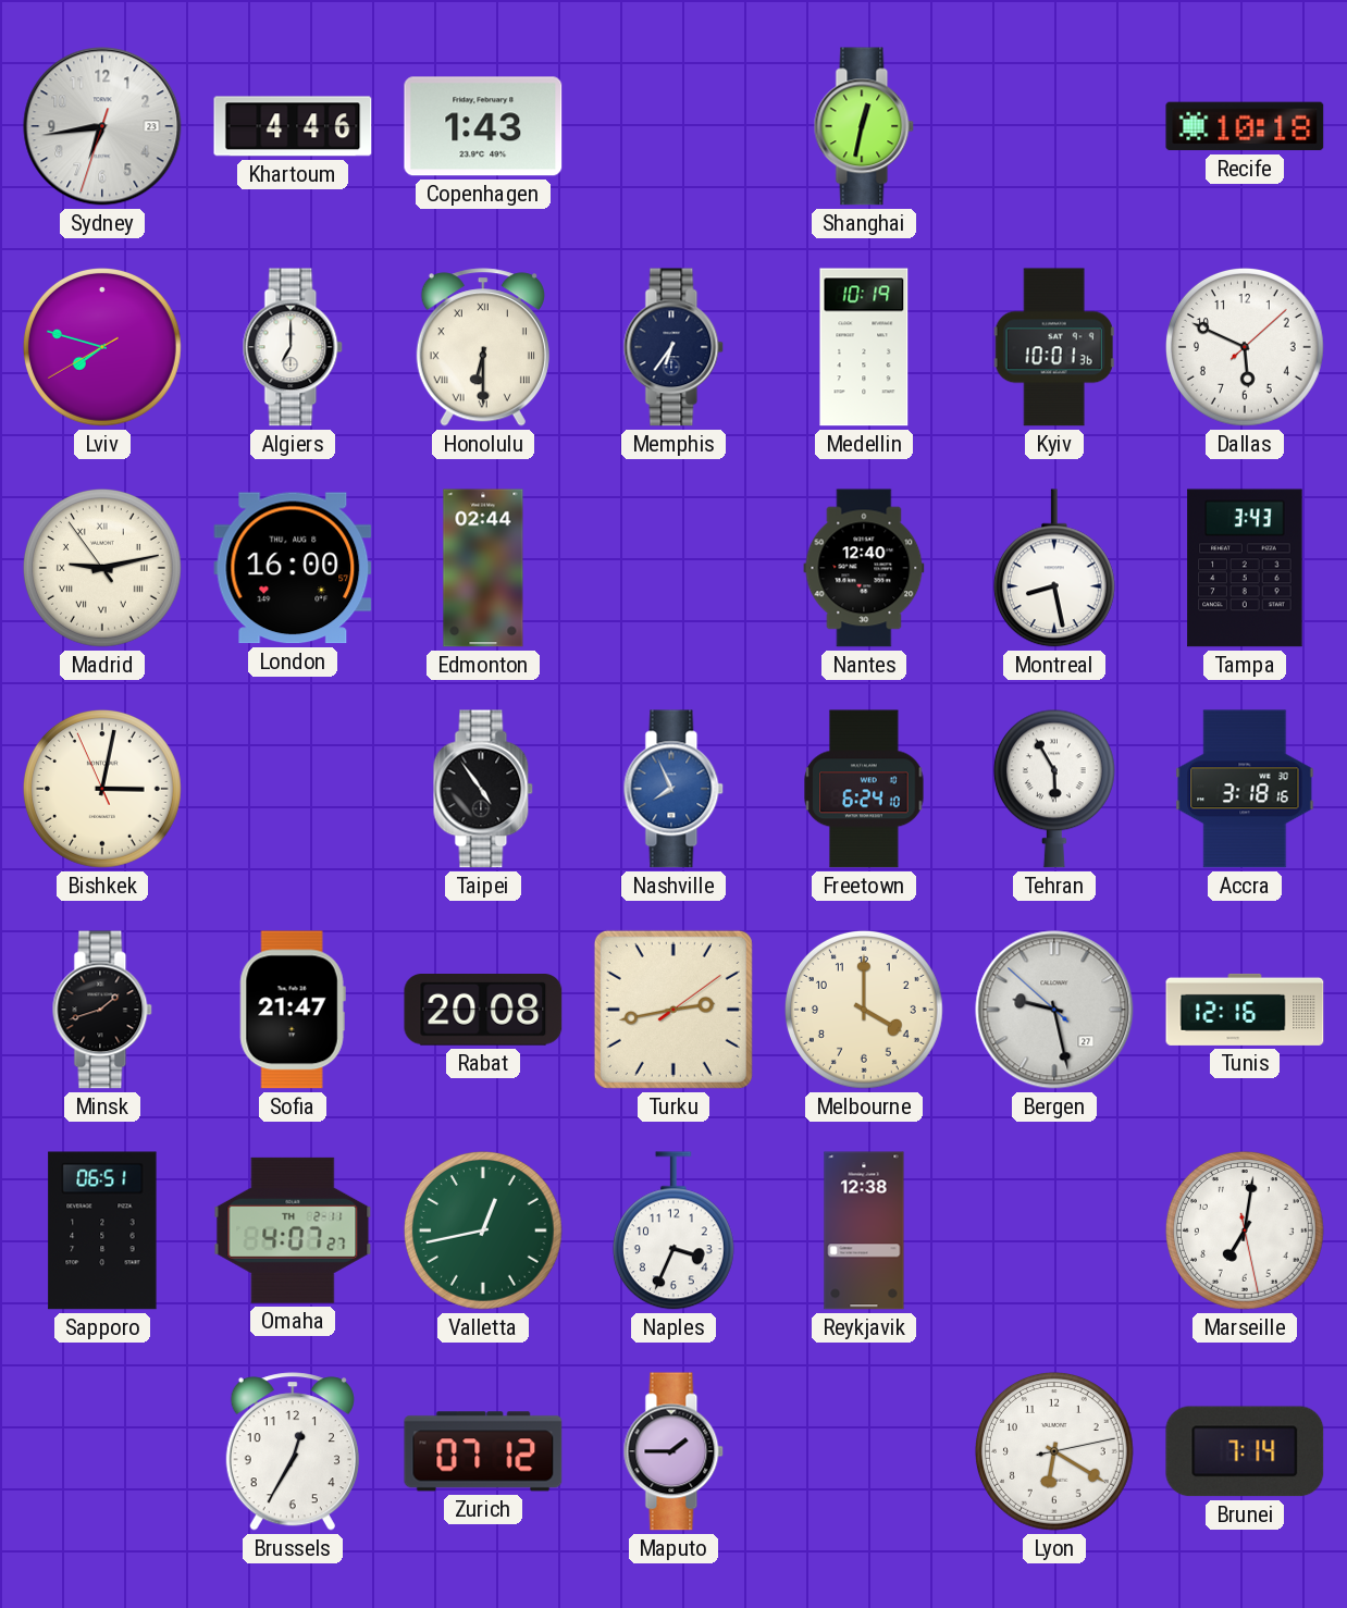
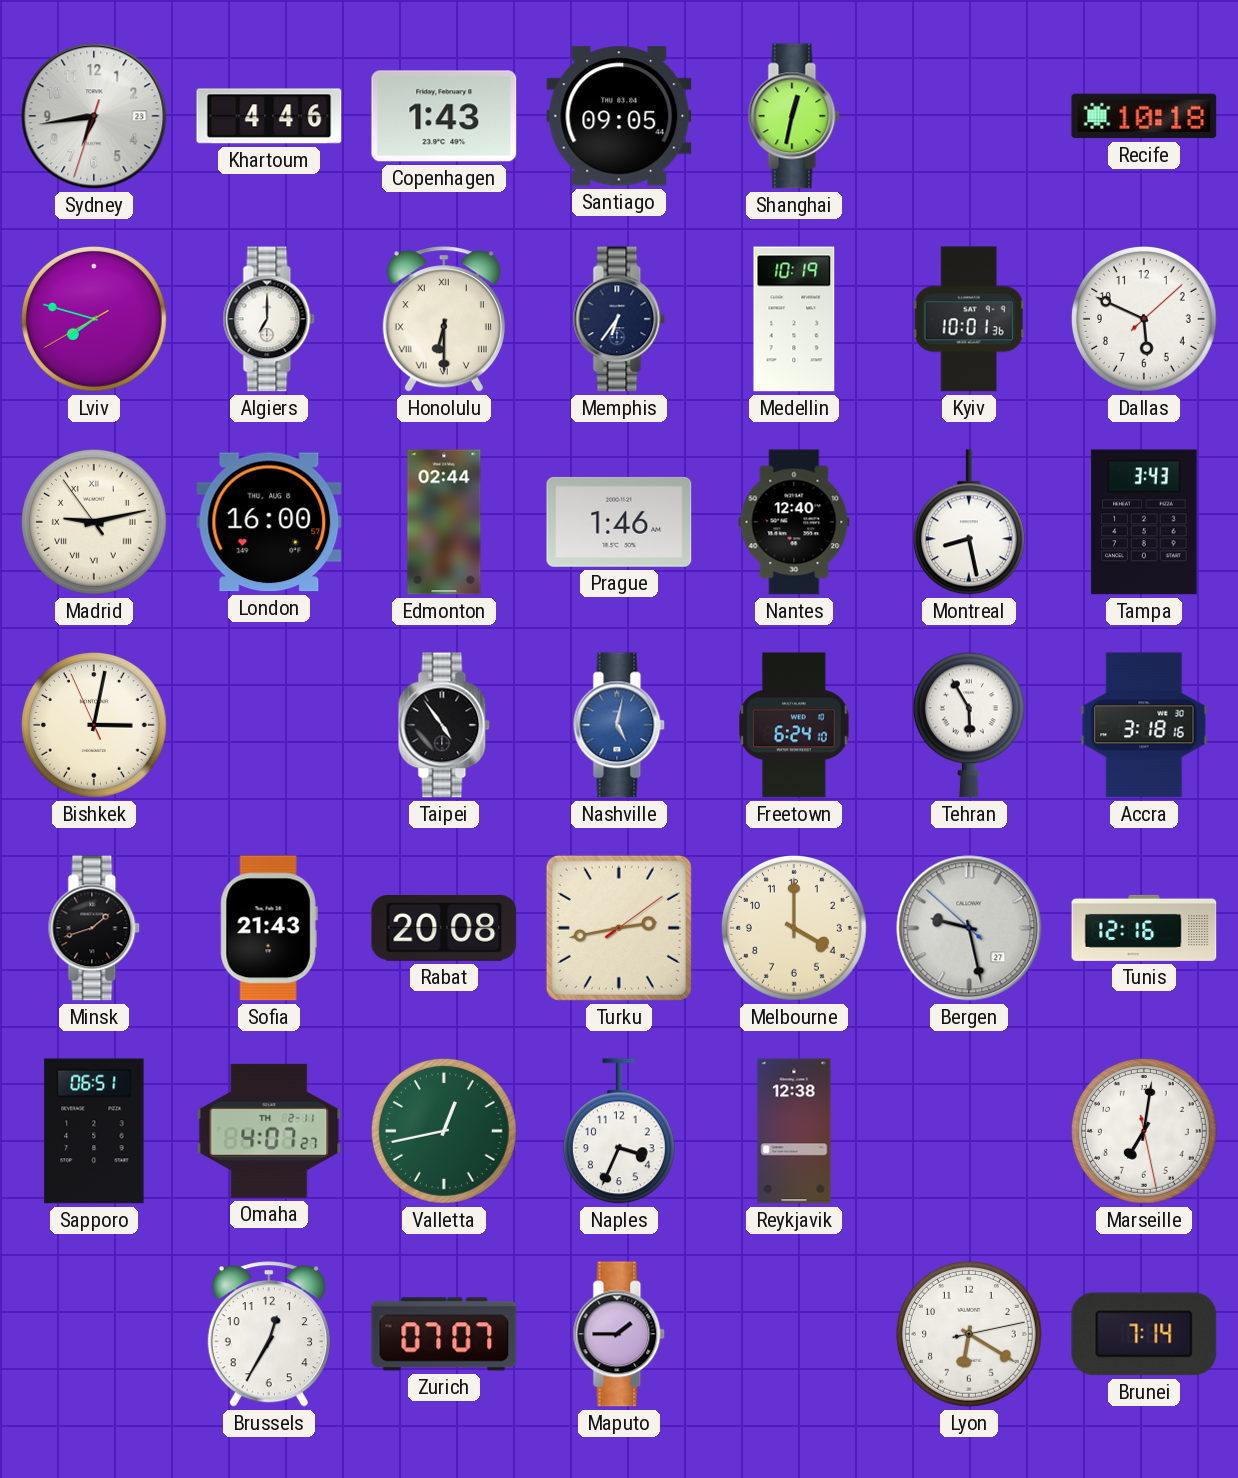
Santiago: none -> 09:05 (619, 116)
Prague: none -> 1:46 (619, 522)
Nashville: 7:56 -> 5:02 (619, 725)
Sofia: 21:47 -> 21:43 (269, 928)
Zurich: 07:12 -> 07:07 (444, 1334)
